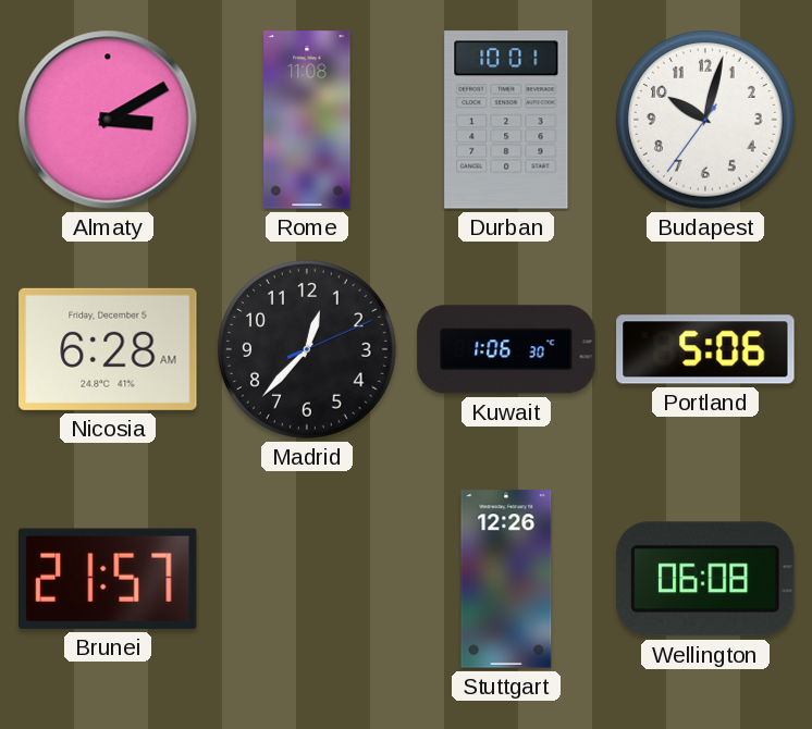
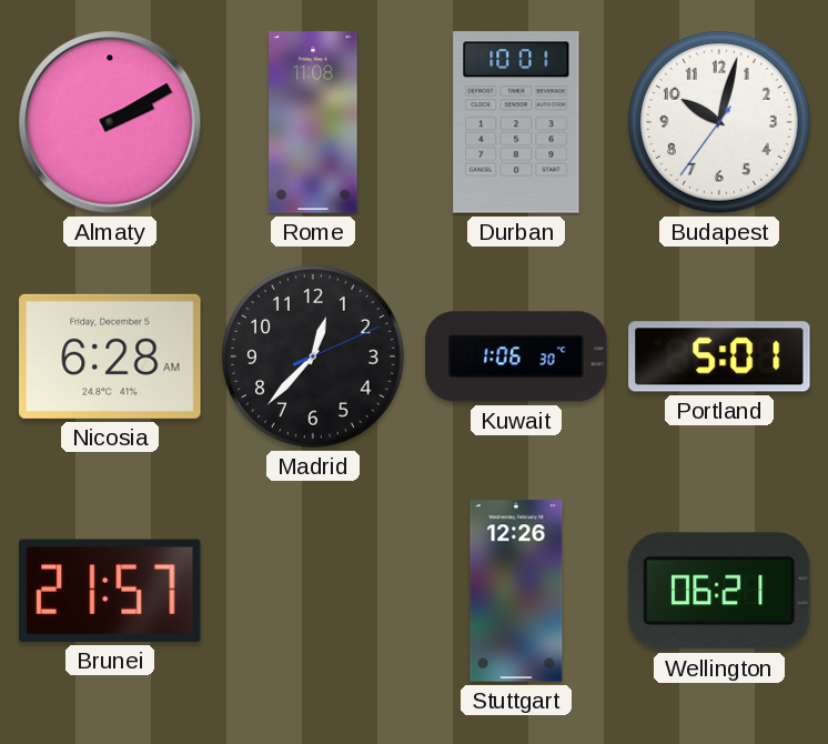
Almaty: 3:10 -> 2:10 (110, 122)
Portland: 5:06 -> 5:01 (719, 356)
Wellington: 06:08 -> 06:21 (719, 591)
